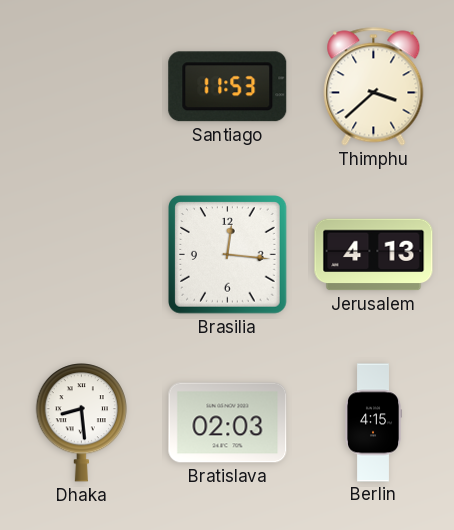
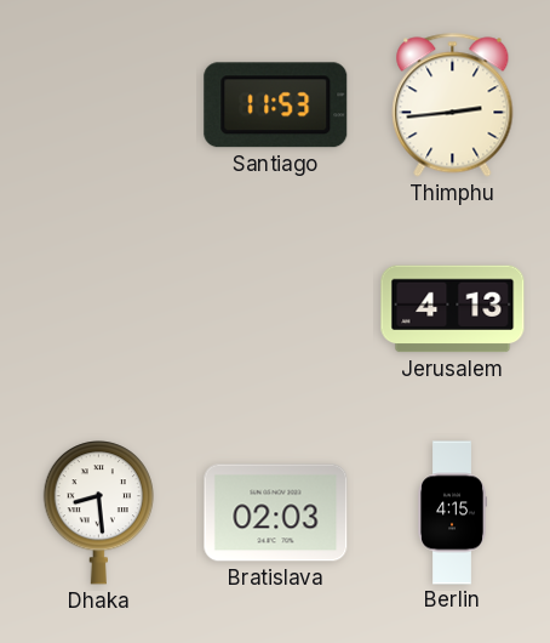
Thimphu: 3:38 -> 2:44 (453, 106)
Brasilia: 12:16 -> none (228, 255)
